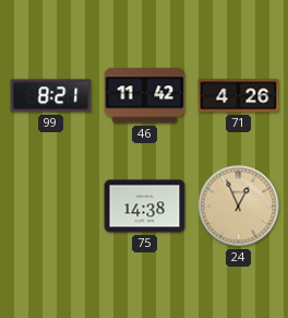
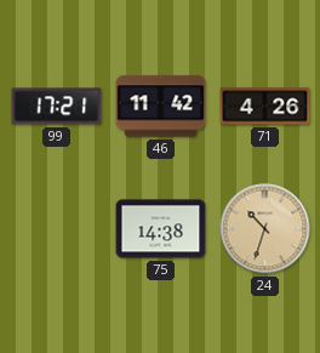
99: 8:21 -> 17:21 (57, 107)
24: 12:56 -> 10:33 (265, 229)
